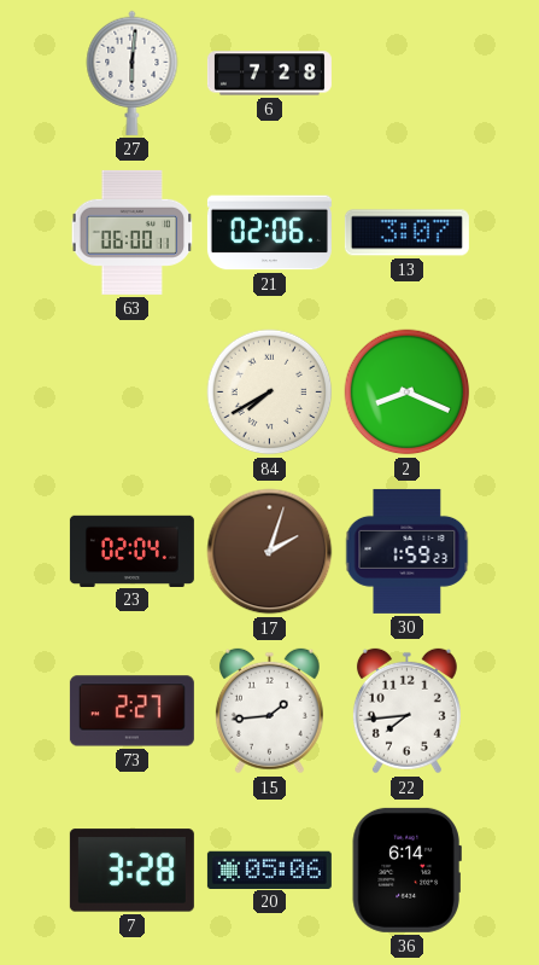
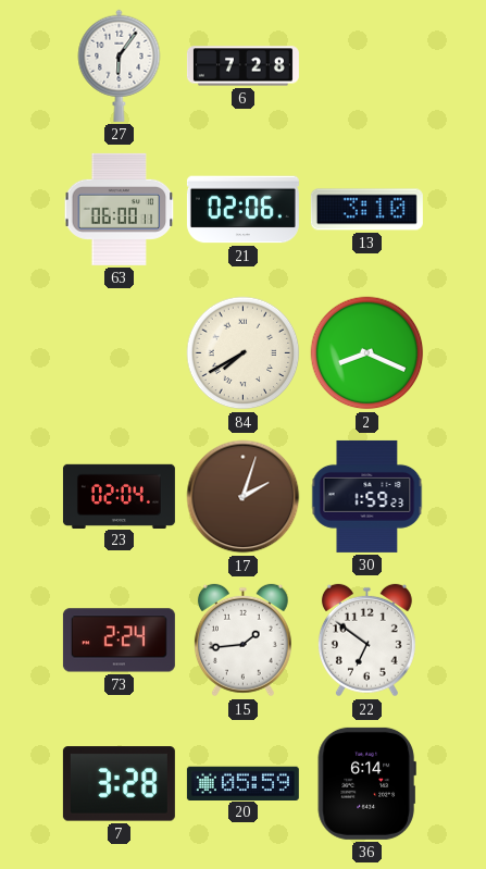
27: 6:01 -> 6:06 (120, 65)
13: 3:07 -> 3:10 (366, 210)
73: 2:27 -> 2:24 (119, 641)
22: 7:44 -> 6:51 (366, 641)
20: 05:06 -> 05:59 (242, 783)
